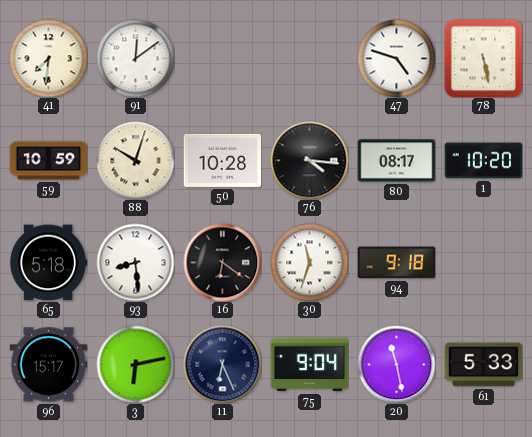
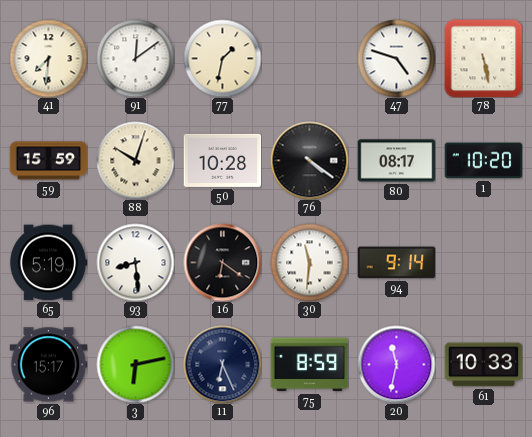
77: none -> 1:32 (222, 58)
59: 10:59 -> 15:59 (48, 161)
76: 4:16 -> 4:21 (309, 160)
65: 5:18 -> 5:19 (48, 263)
30: 11:33 -> 11:31 (309, 262)
94: 9:18 -> 9:14 (396, 263)
75: 9:04 -> 8:59 (309, 365)
20: 11:28 -> 11:32 (396, 364)
61: 5:33 -> 10:33 (483, 365)
